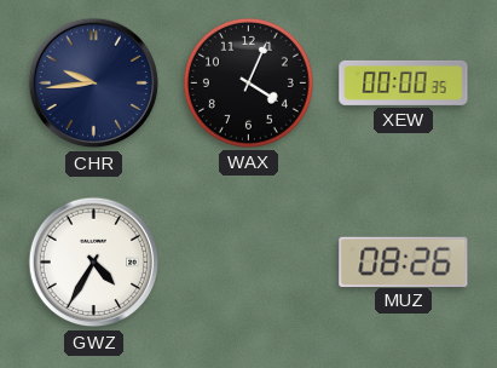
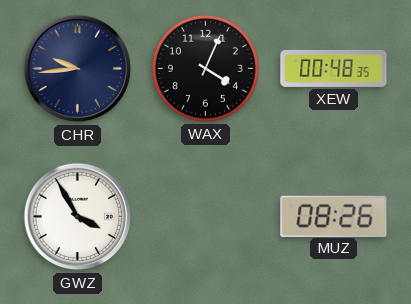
XEW: 00:00 -> 00:48 (334, 68)
GWZ: 4:35 -> 3:55 (78, 217)
